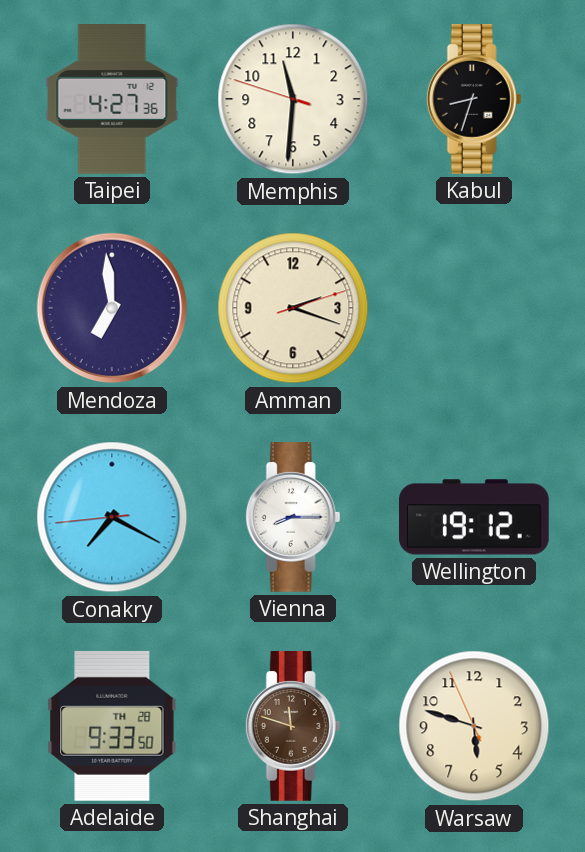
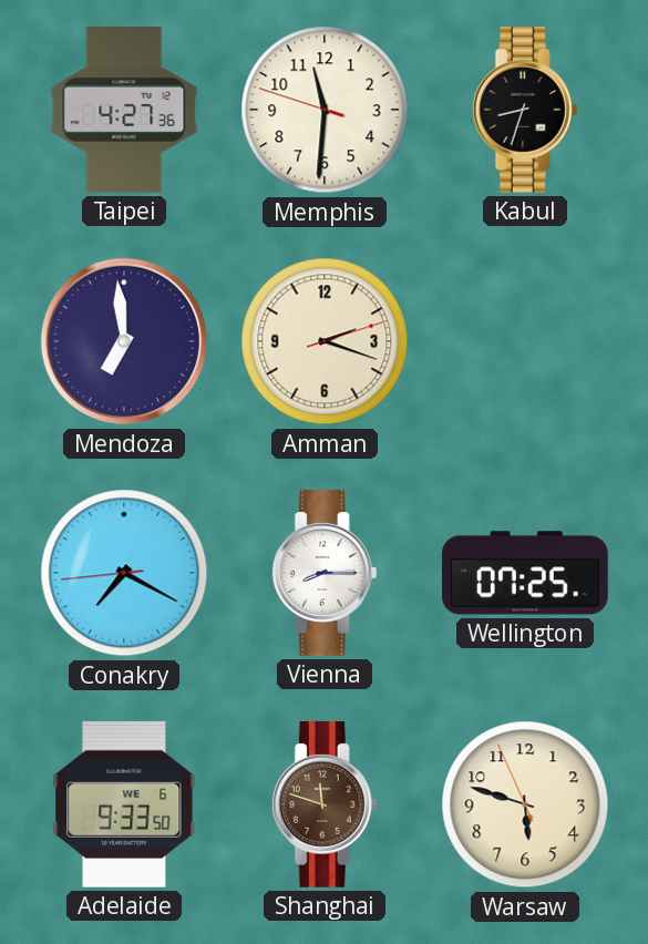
Wellington: 19:12 -> 07:25 (526, 573)
Adelaide date: TH 28 -> WE 6 (124, 804)
